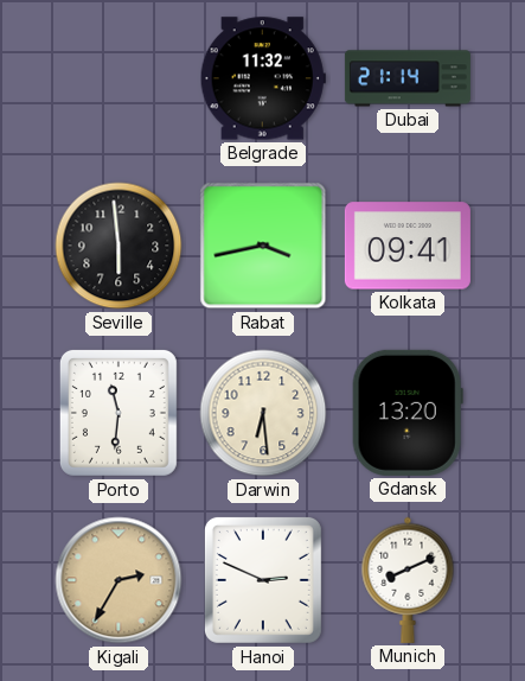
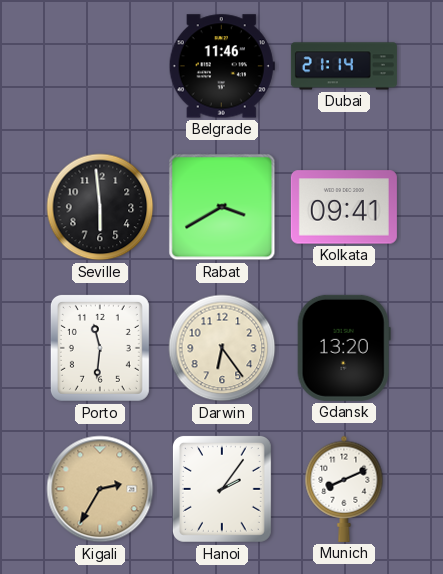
Belgrade: 11:32 -> 11:46 (222, 66)
Rabat: 3:43 -> 3:40 (222, 207)
Darwin: 6:29 -> 6:24 (222, 348)
Hanoi: 2:49 -> 2:06 (222, 489)
